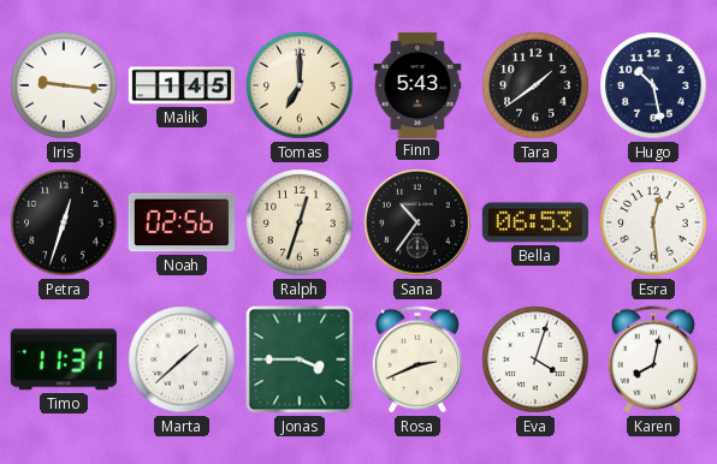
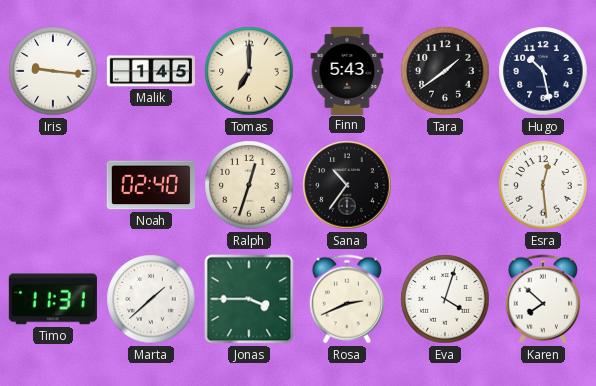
Petra: 12:33 -> none (64, 222)
Noah: 02:56 -> 02:40 (151, 185)
Bella: 06:53 -> none (535, 222)
Karen: 8:02 -> 7:52 (543, 299)
